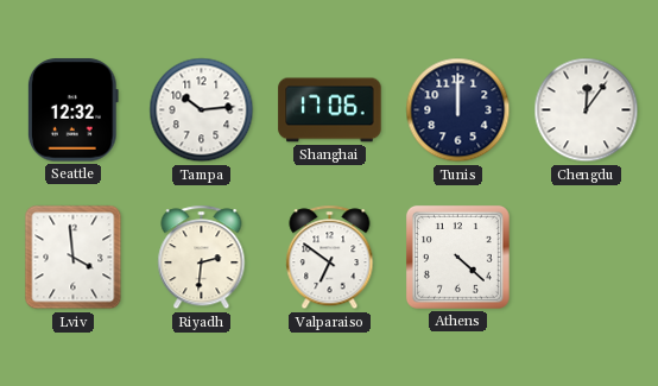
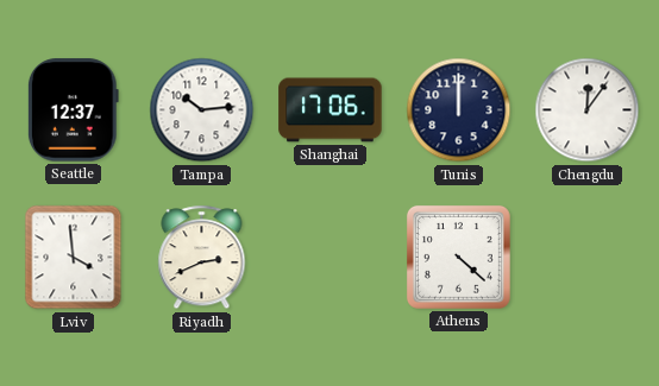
Seattle: 12:32 -> 12:37 (73, 110)
Riyadh: 2:31 -> 2:41 (202, 258)
Valparaiso: 6:51 -> none (330, 258)
